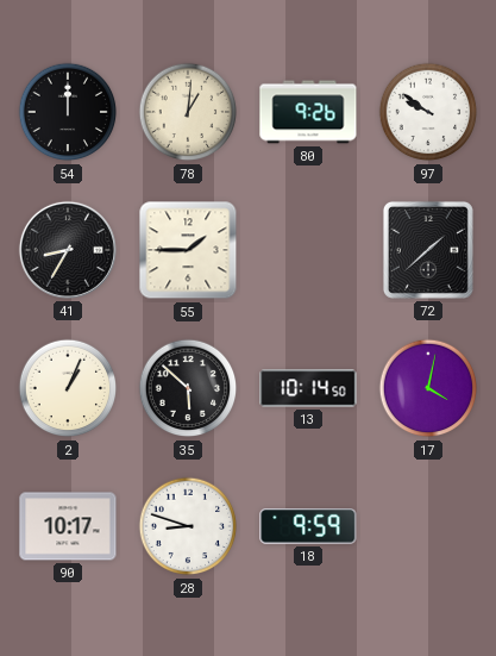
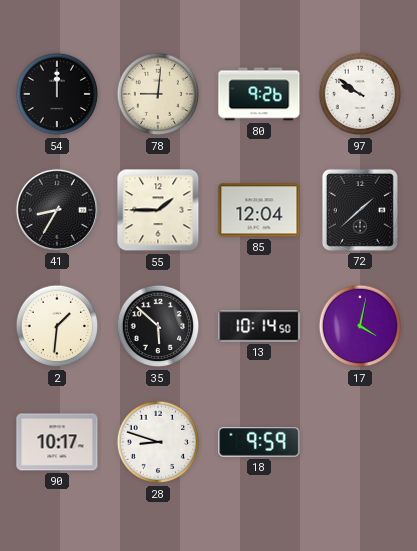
78: 1:01 -> 9:01 (158, 94)
85: none -> 12:04 (259, 210)
2: 1:04 -> 1:31 (57, 326)
